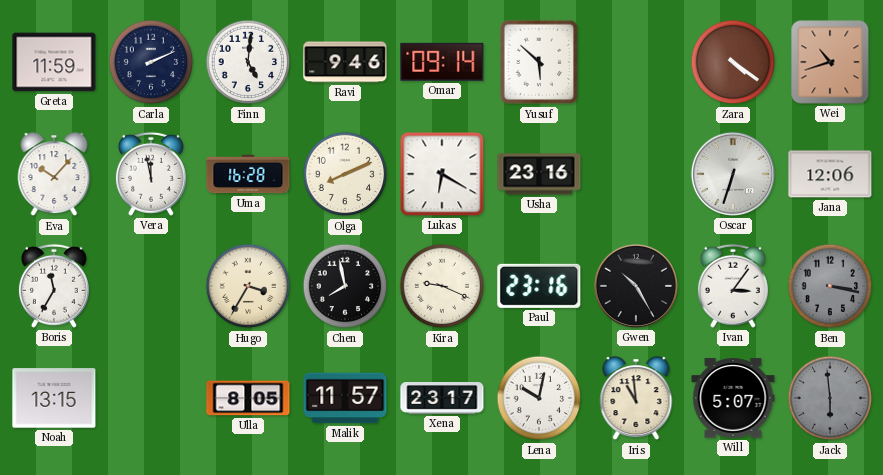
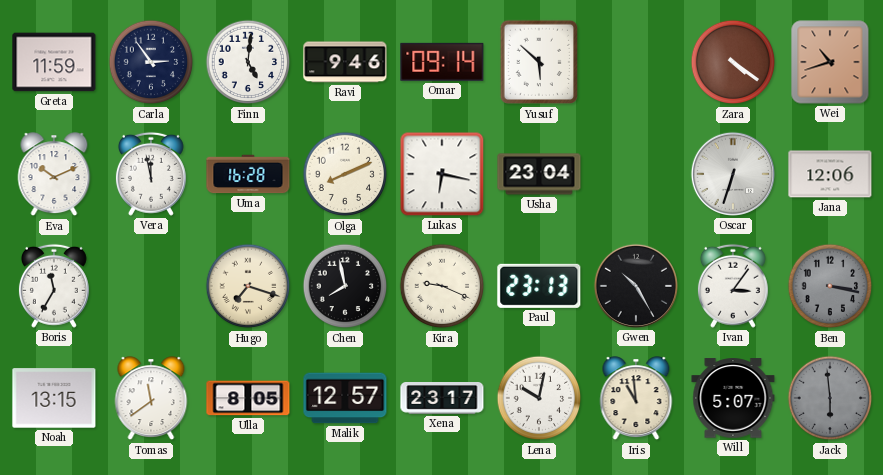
Carla: 2:11 -> 2:54 (151, 62)
Eva: 10:07 -> 10:11 (54, 175)
Lukas: 6:20 -> 6:17 (442, 174)
Usha: 23:16 -> 23:04 (539, 174)
Hugo: 3:35 -> 7:18 (248, 286)
Paul: 23:16 -> 23:13 (539, 286)
Tomas: none -> 11:39 (151, 399)
Malik: 11:57 -> 12:57 (345, 398)
